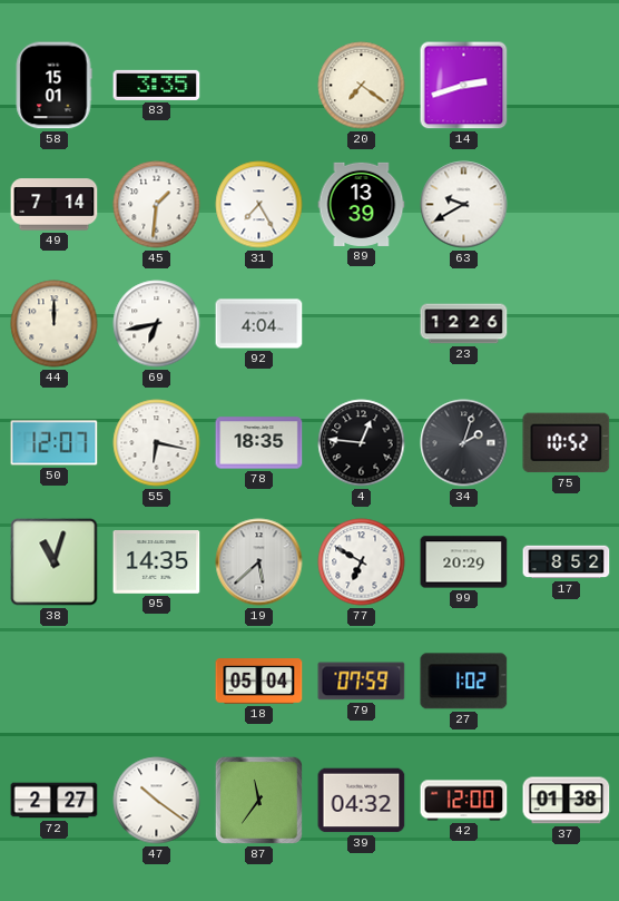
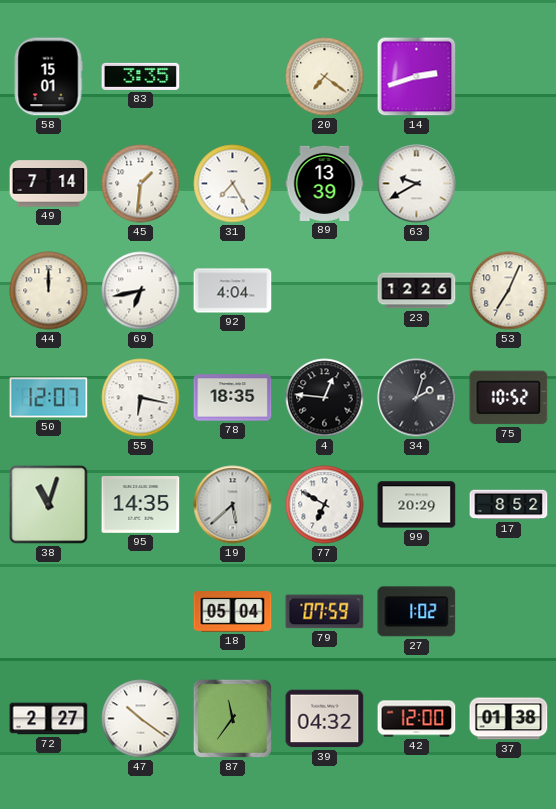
53: none -> 7:04 (509, 291)
